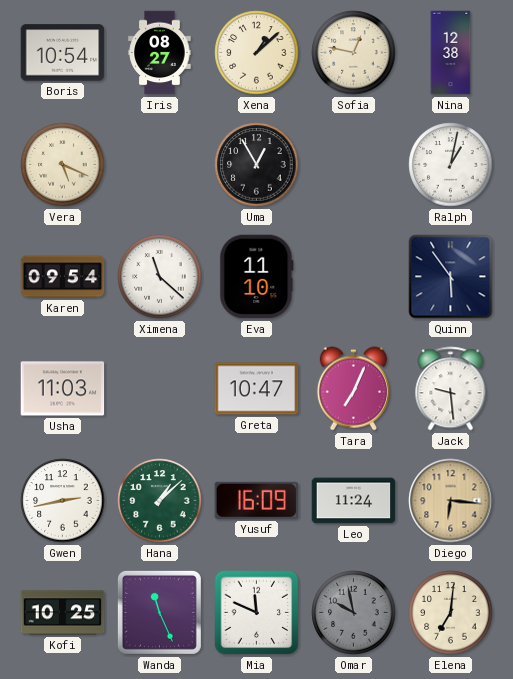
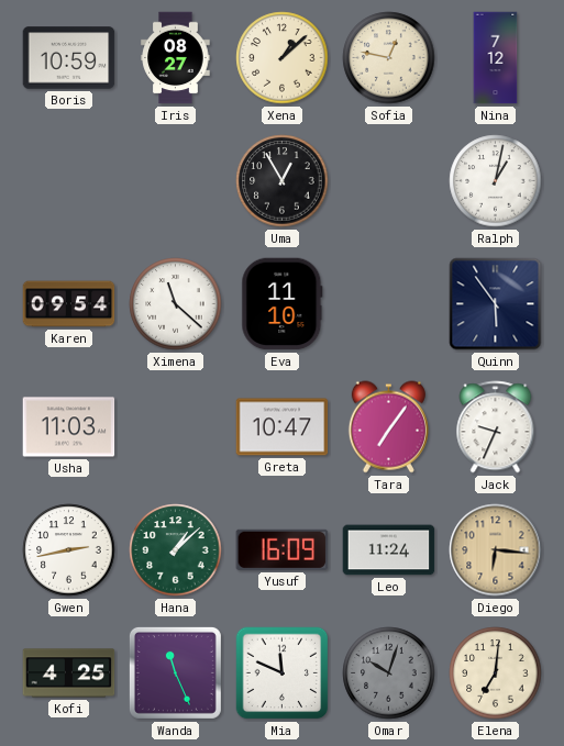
Boris: 10:54 -> 10:59 (69, 58)
Nina: 12:38 -> 7:12 (496, 58)
Vera: 5:19 -> none (63, 165)
Tara: 7:04 -> 7:06 (388, 427)
Jack: 9:29 -> 9:34 (496, 427)
Kofi: 10:25 -> 4:25 (69, 673)
Omar: 9:58 -> 10:03 (389, 673)
